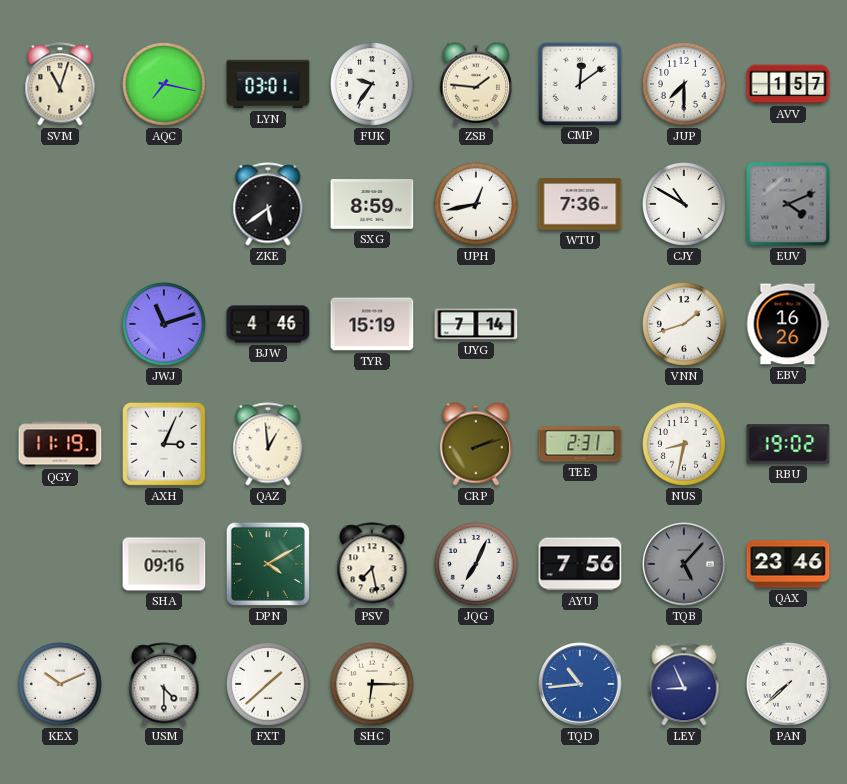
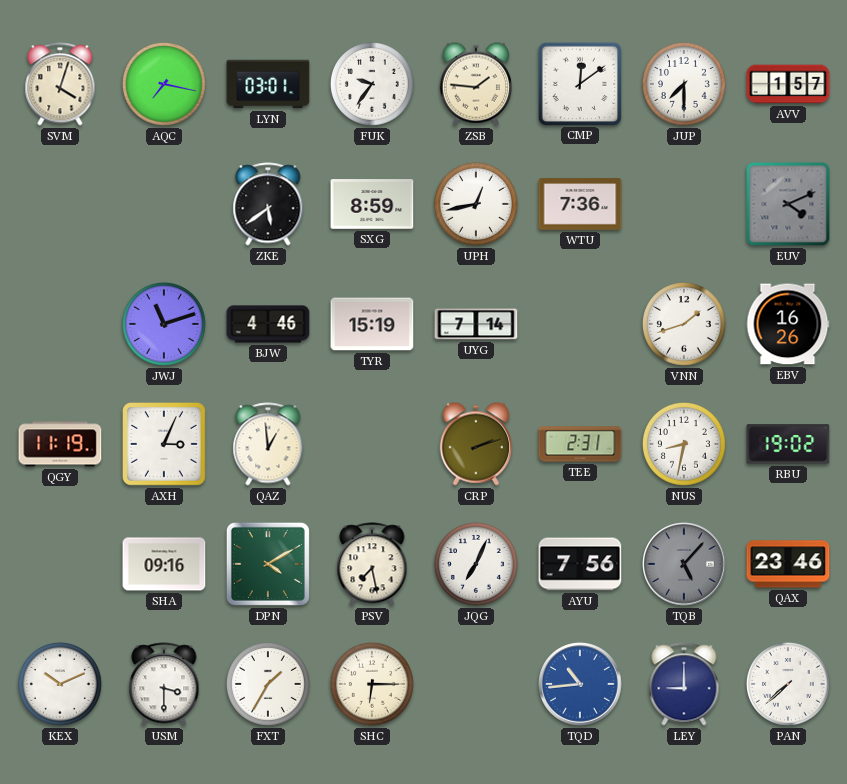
SVM: 11:03 -> 4:03 (60, 84)
CJY: 10:50 -> none (684, 204)
USM: 4:30 -> 3:30 (164, 684)
FXT: 1:38 -> 1:35 (268, 684)
LEY: 8:56 -> 9:00 (684, 684)
